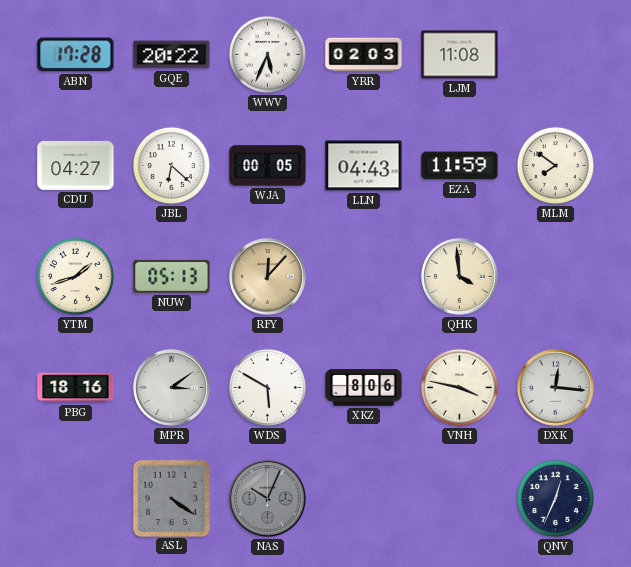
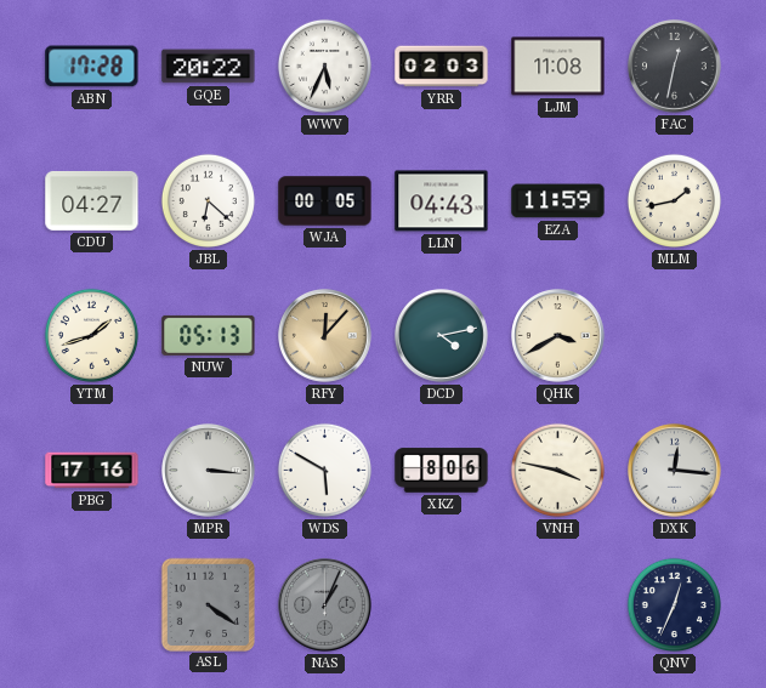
FAC: none -> 12:32 (675, 67)
MLM: 7:51 -> 1:43 (674, 200)
DCD: none -> 4:13 (442, 336)
QHK: 3:59 -> 3:40 (558, 336)
PBG: 18:16 -> 17:16 (92, 471)
MPR: 3:09 -> 3:16 (209, 471)
NAS: 10:04 -> 1:04 (325, 605)
